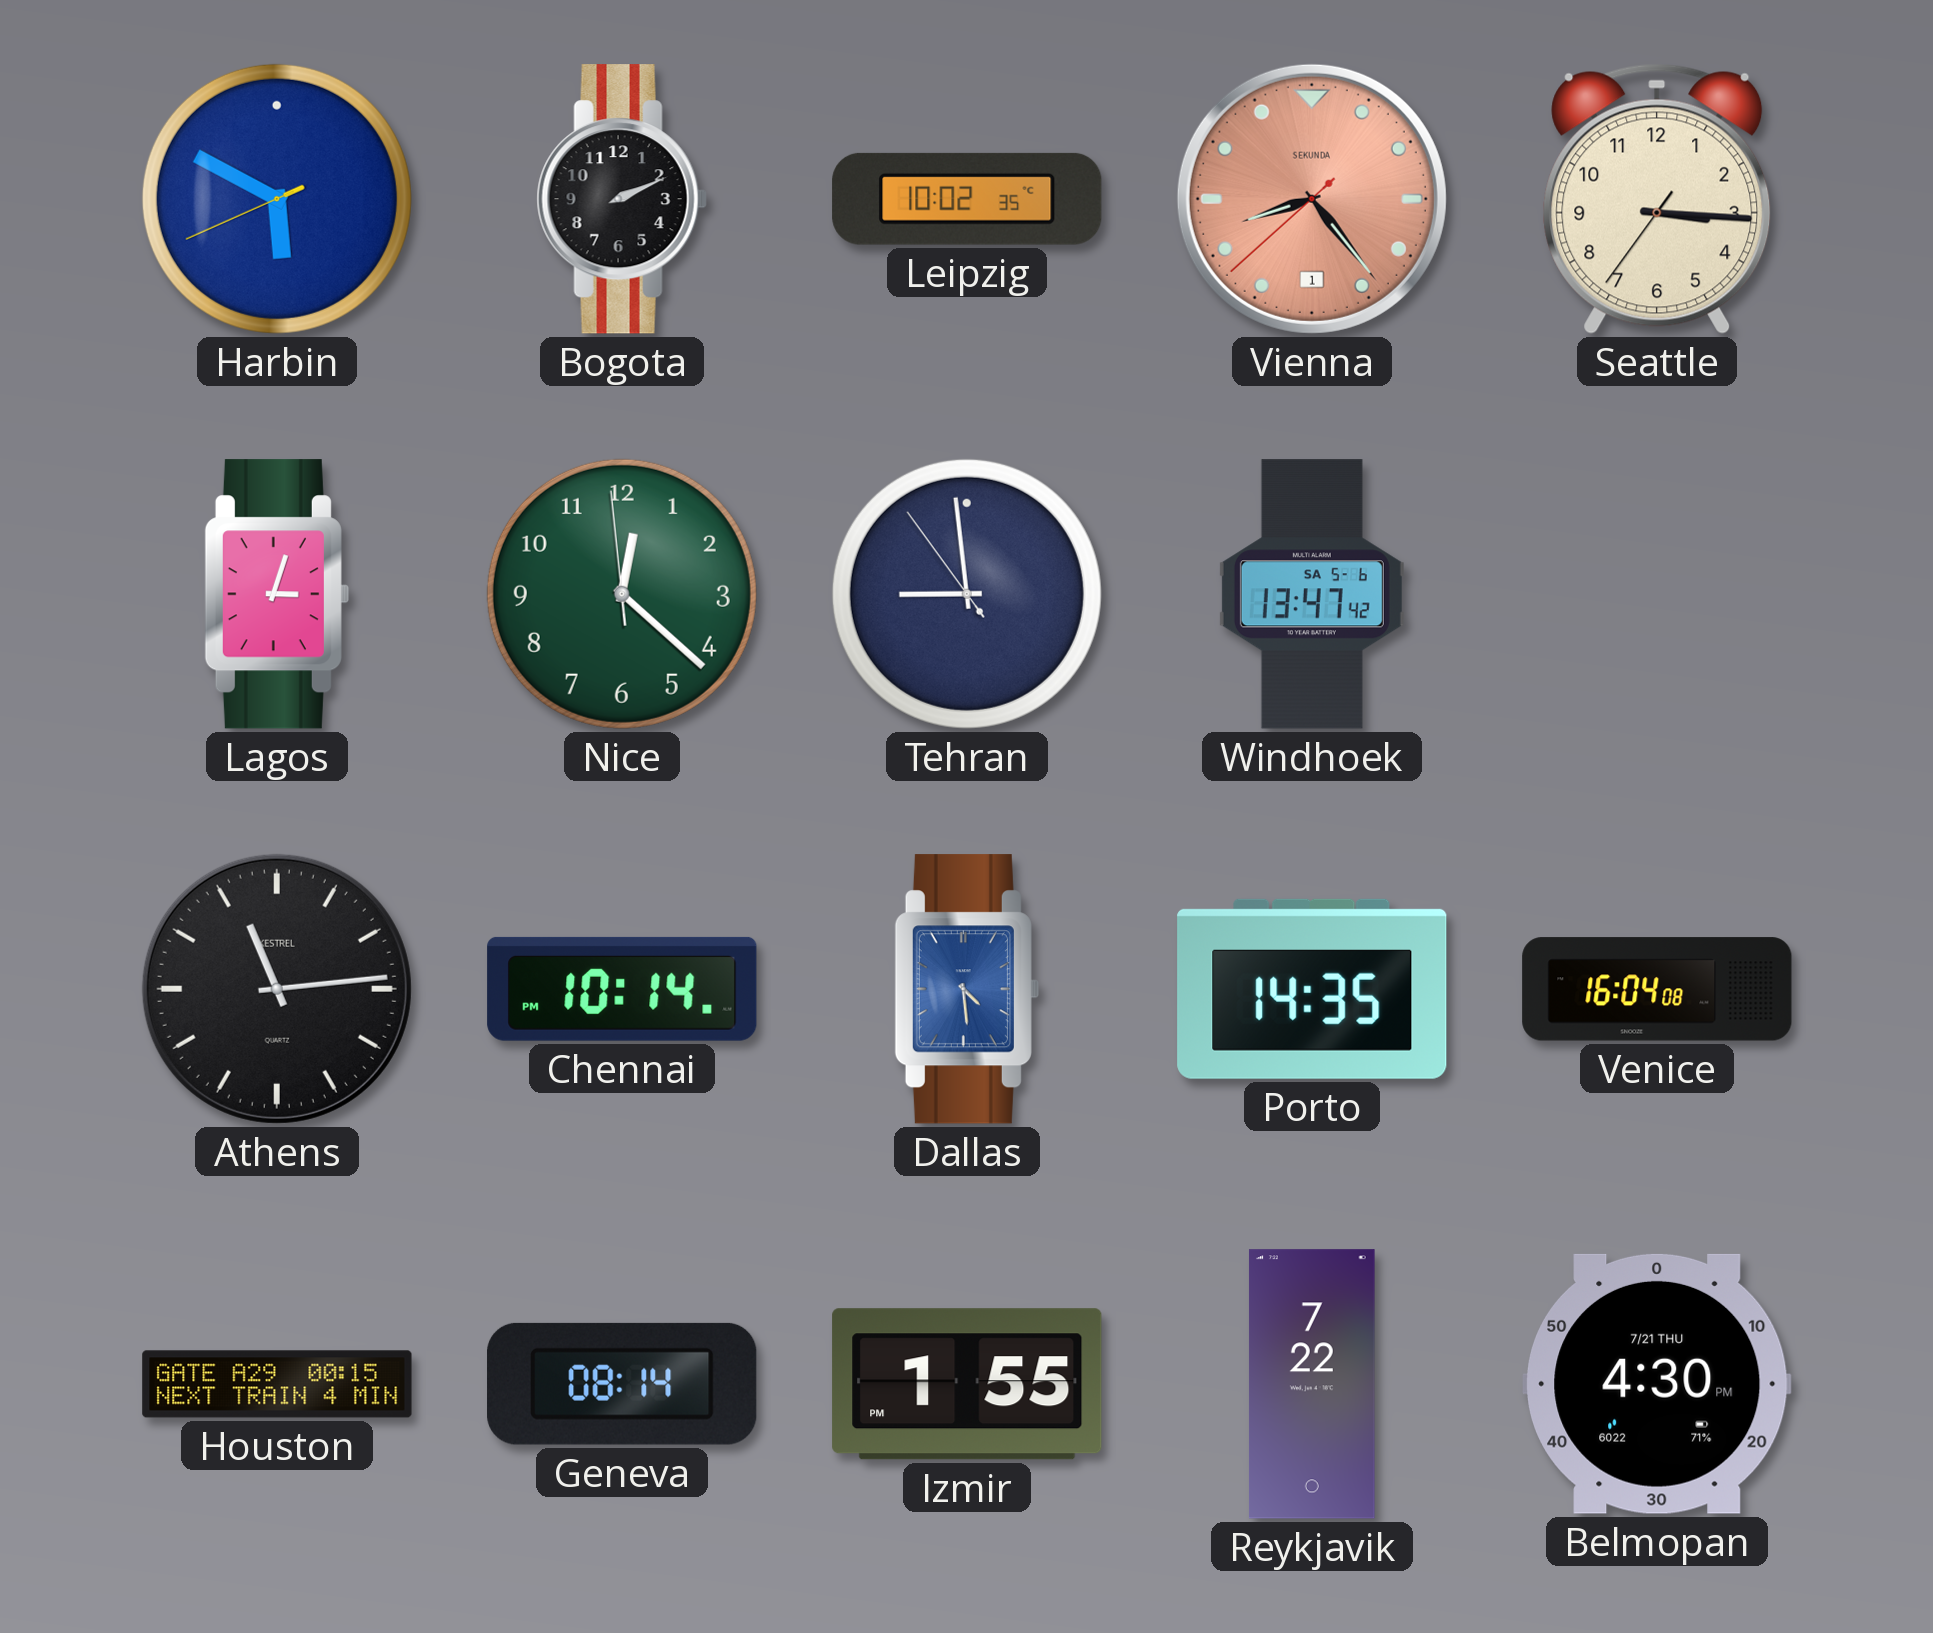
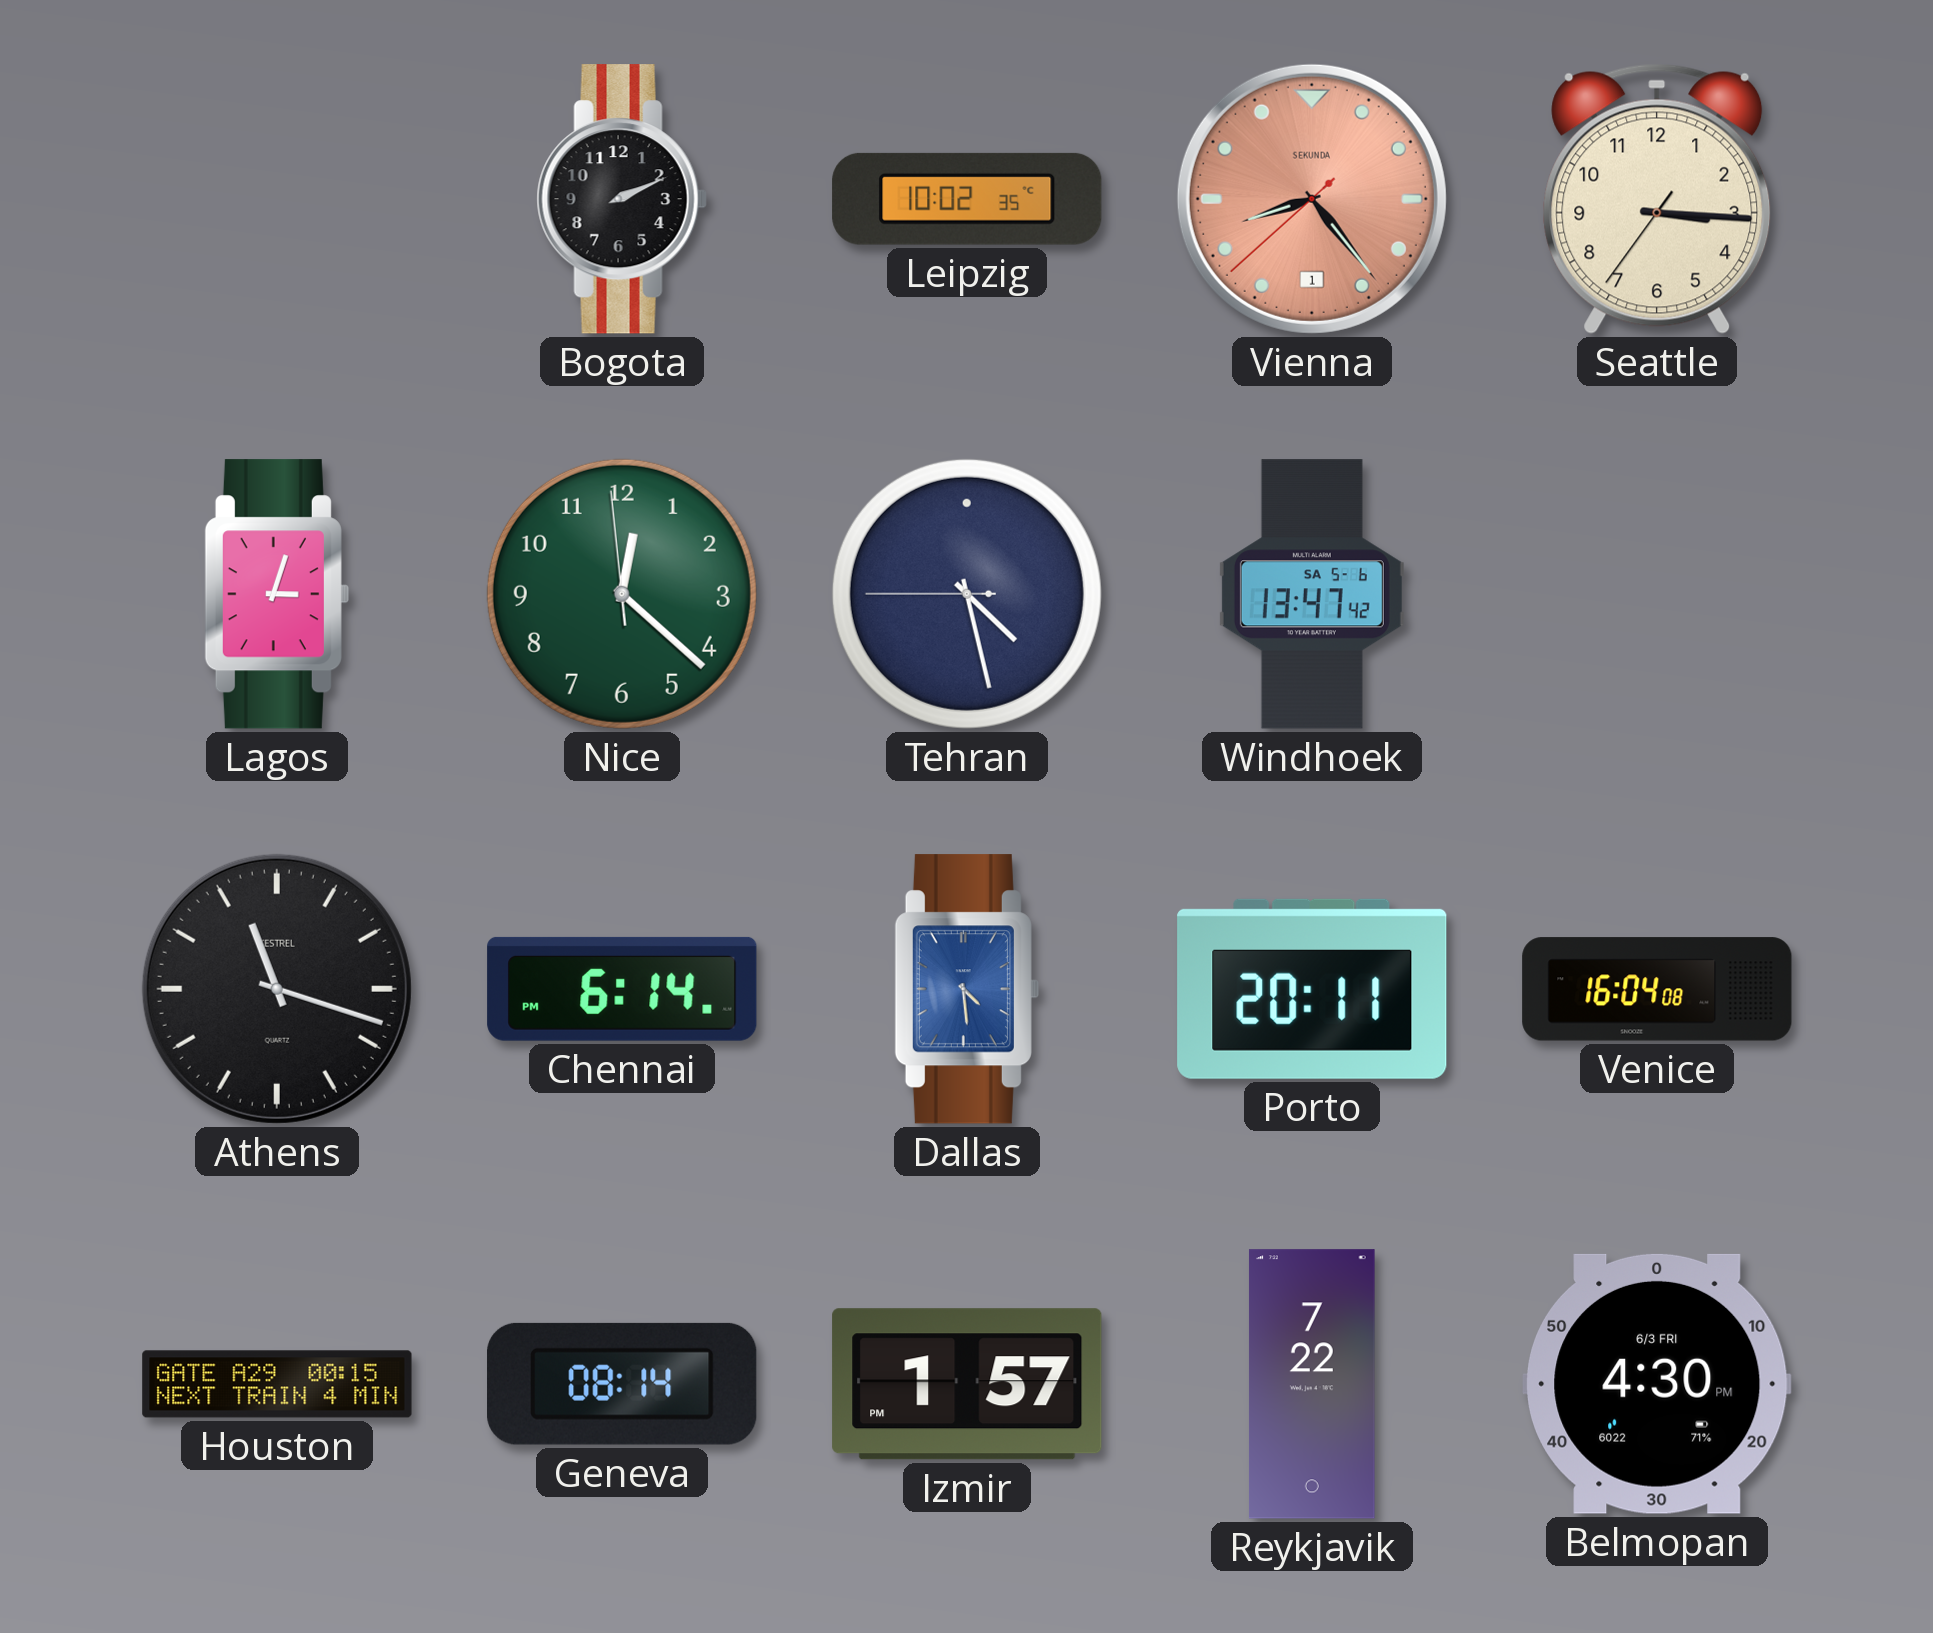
Harbin: 5:49 -> none (277, 199)
Tehran: 8:58 -> 4:27 (967, 594)
Athens: 11:14 -> 11:18 (277, 989)
Chennai: 10:14 -> 6:14 (622, 989)
Porto: 14:35 -> 20:11 (1312, 989)
Izmir: 1:55 -> 1:57 (967, 1384)
Belmopan date: 7/21 THU -> 6/3 FRI (1657, 1384)
